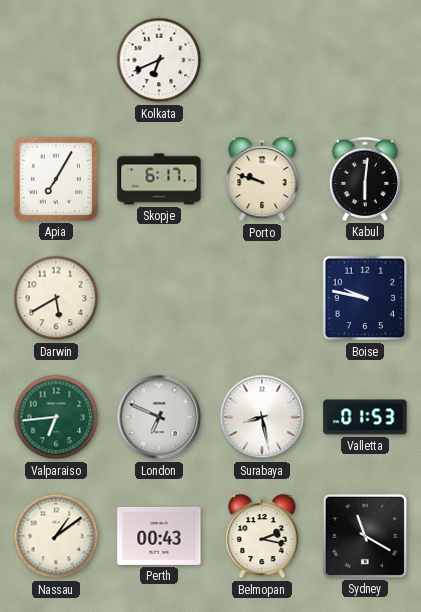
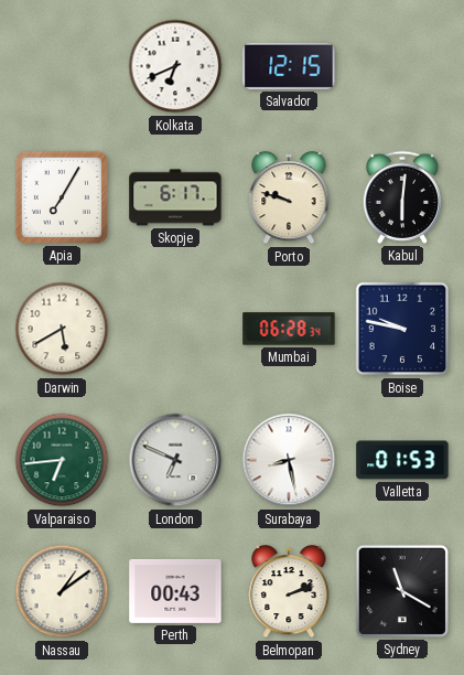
Salvador: none -> 12:15 (289, 66)
Mumbai: none -> 06:28 (289, 329)
Belmopan: 2:17 -> 2:12 (289, 591)
